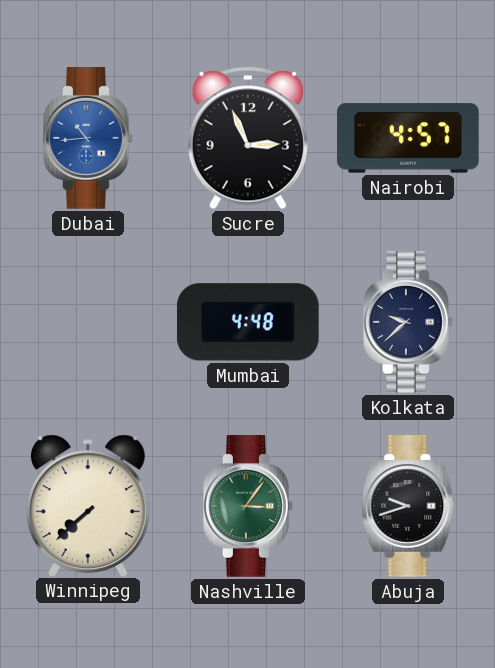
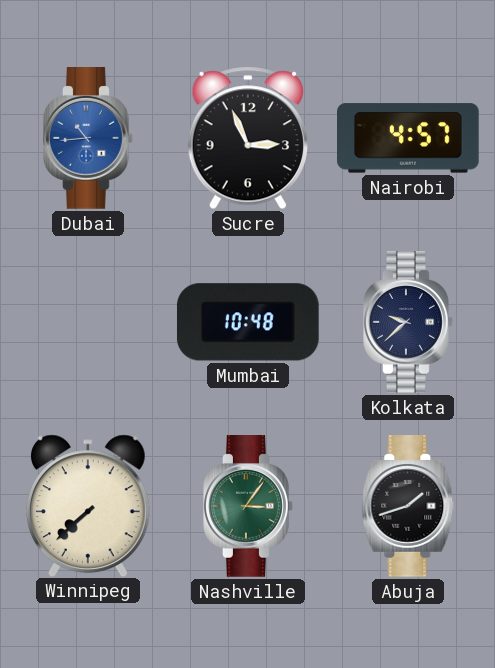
Mumbai: 4:48 -> 10:48 (248, 322)
Abuja: 9:42 -> 1:42 (408, 507)
